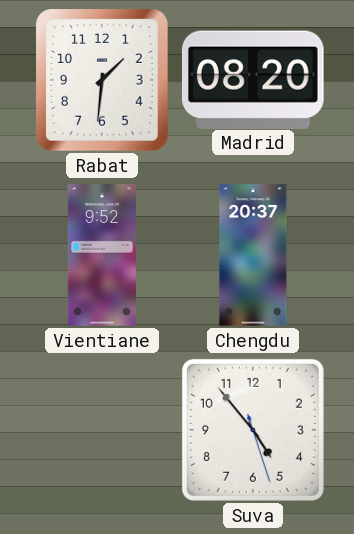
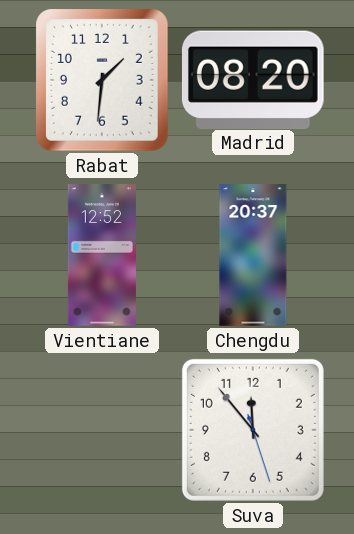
Vientiane: 9:52 -> 12:52 (102, 255)
Suva: 4:53 -> 11:53 (253, 430)
